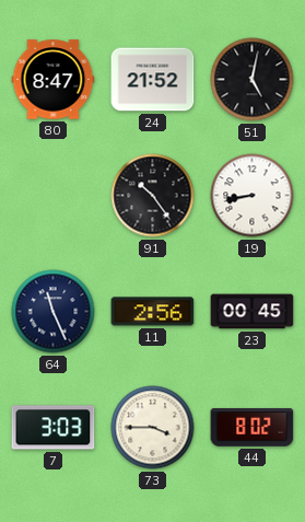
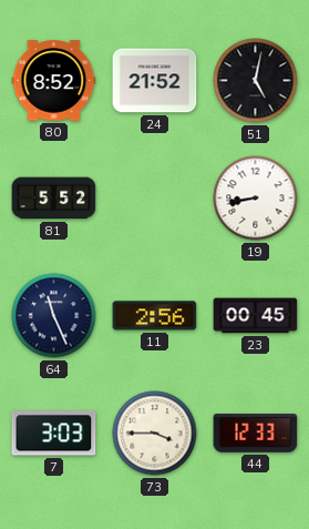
80: 8:47 -> 8:52 (54, 81)
81: none -> 5:52 (54, 199)
91: 10:24 -> none (153, 196)
44: 8:02 -> 12:33 (256, 434)
